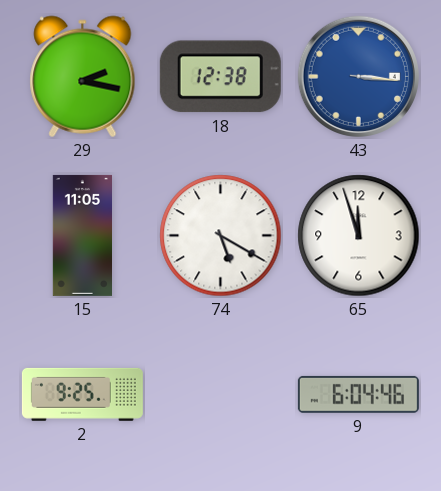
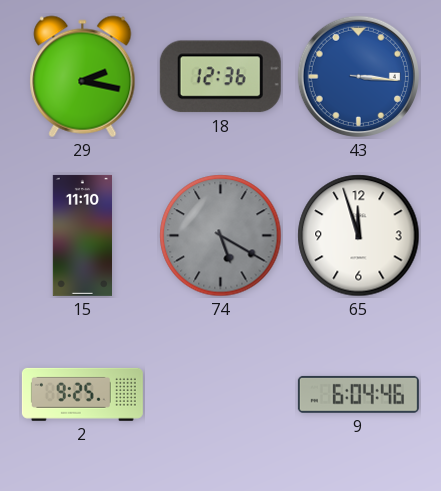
18: 12:38 -> 12:36 (220, 77)
15: 11:05 -> 11:10 (82, 235)
74 dial: white -> grey (221, 236)
